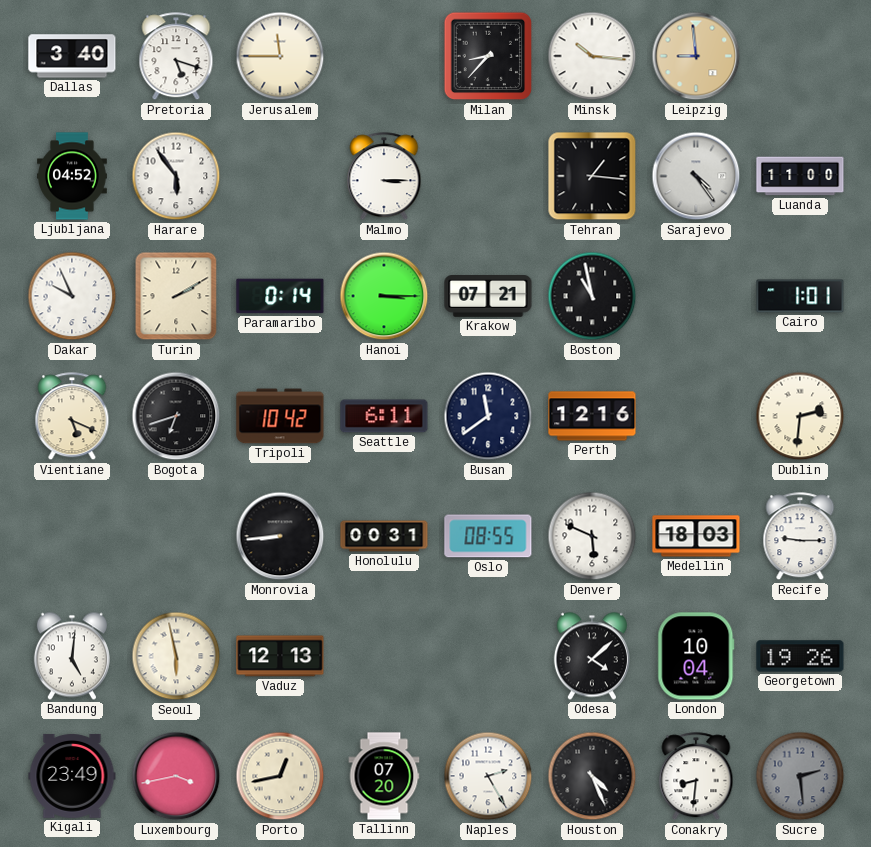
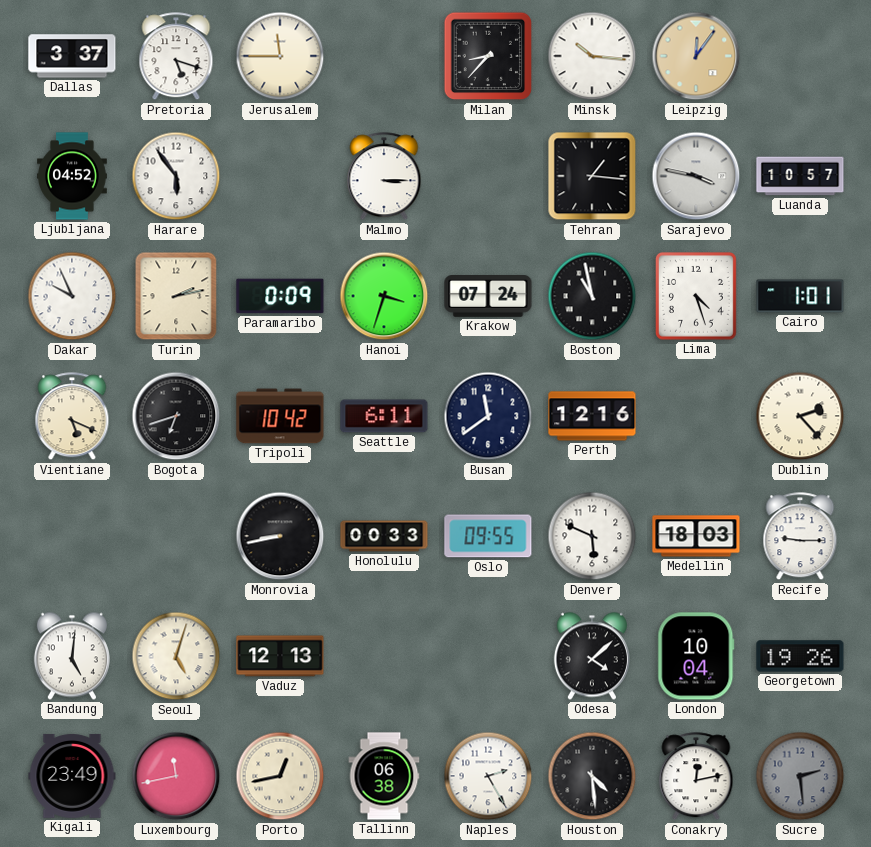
Dallas: 3:40 -> 3:37 (72, 56)
Leipzig: 8:59 -> 12:06 (696, 56)
Sarajevo: 4:24 -> 3:47 (696, 176)
Luanda: 11:00 -> 10:57 (800, 176)
Turin: 2:10 -> 2:13 (176, 296)
Paramaribo: 0:14 -> 0:09 (280, 296)
Hanoi: 3:15 -> 3:33 (384, 296)
Krakow: 07:21 -> 07:24 (488, 297)
Lima: none -> 4:27 (696, 296)
Dublin: 2:31 -> 2:23 (800, 416)
Monrovia: 8:44 -> 8:43 (280, 536)
Honolulu: 00:31 -> 00:33 (384, 536)
Oslo: 08:55 -> 09:55 (488, 536)
Seoul: 5:58 -> 5:03 (176, 656)
Luxembourg: 3:43 -> 11:43 (176, 776)
Tallinn: 07:20 -> 06:38 (384, 776)
Houston: 4:26 -> 4:29 (592, 776)
Conakry: 8:31 -> 12:13 (696, 777)
